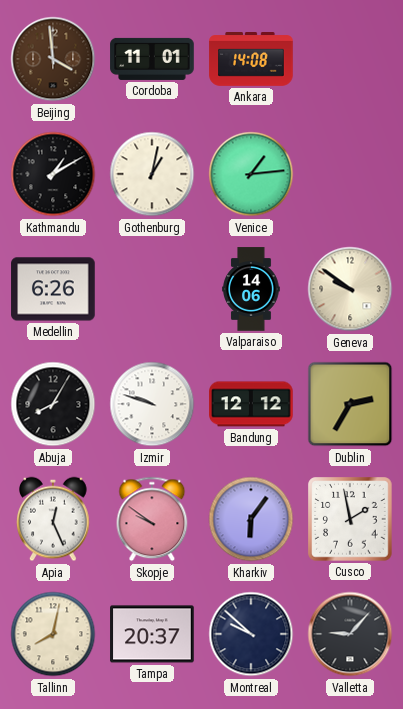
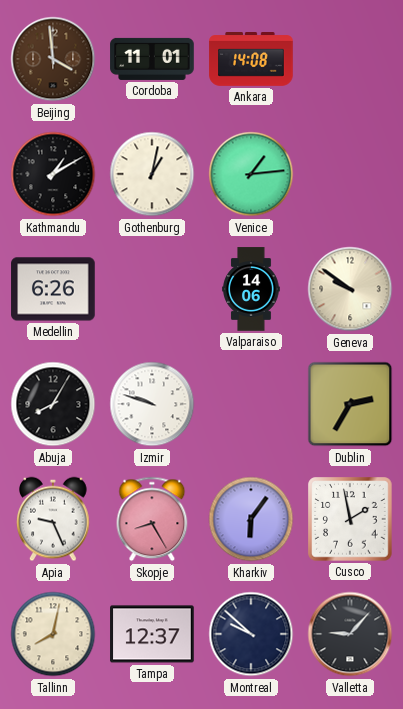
Bandung: 12:12 -> none (251, 404)
Apia: 12:26 -> 9:26 (53, 519)
Skopje: 9:51 -> 8:25 (152, 519)
Tampa: 20:37 -> 12:37 (152, 634)
